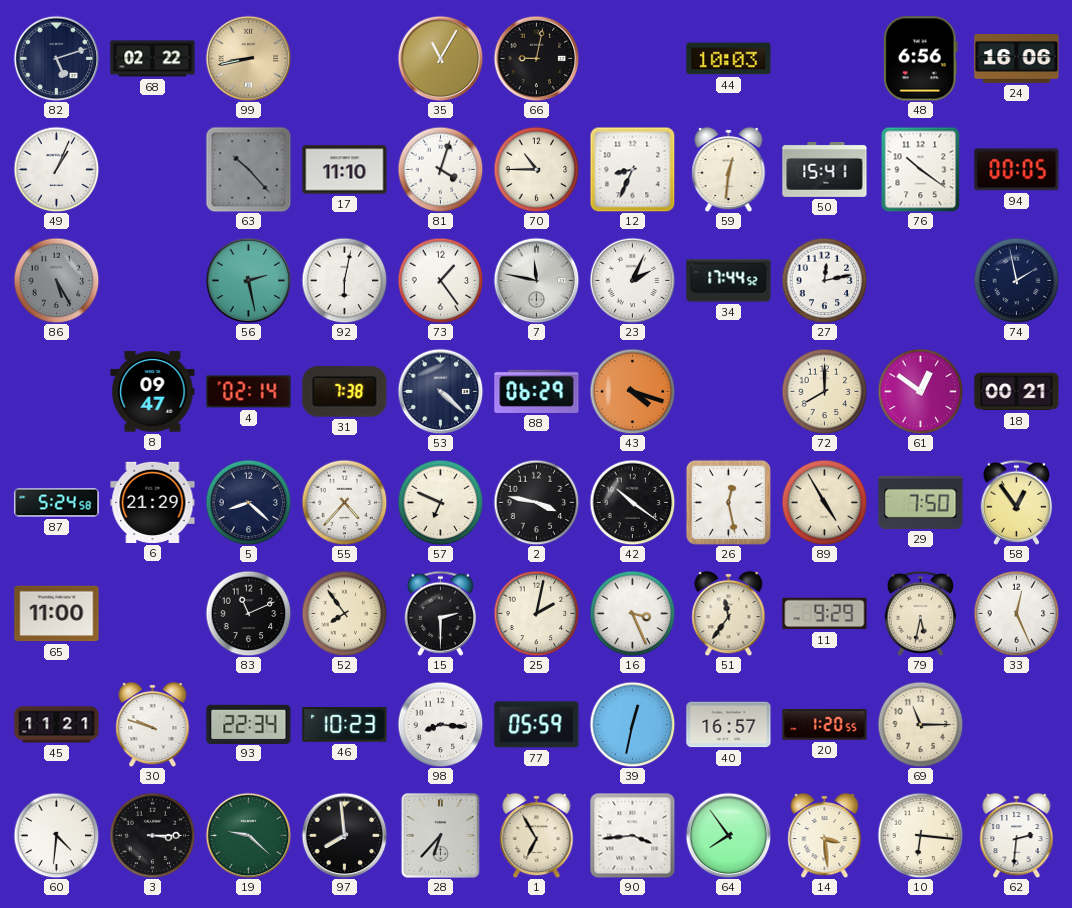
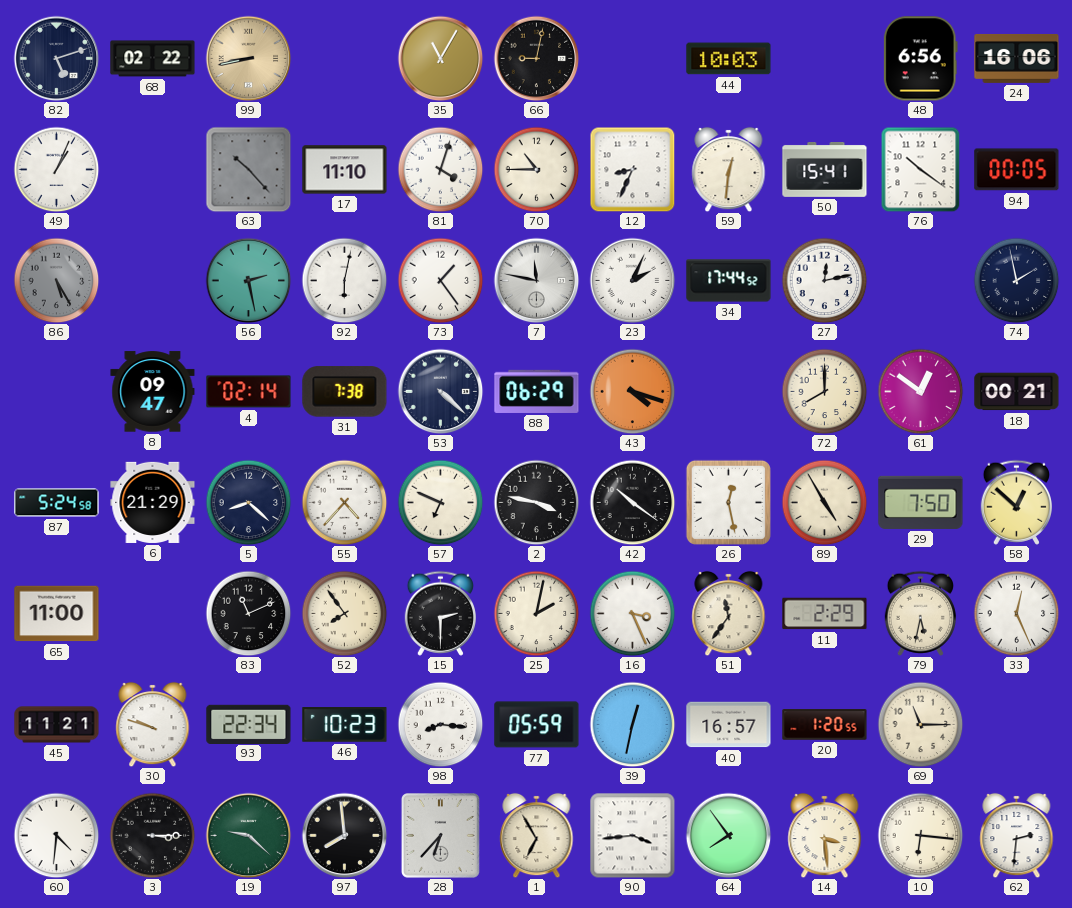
58: 12:54 -> 12:52 (1016, 502)
11: 9:29 -> 2:29 (825, 614)
